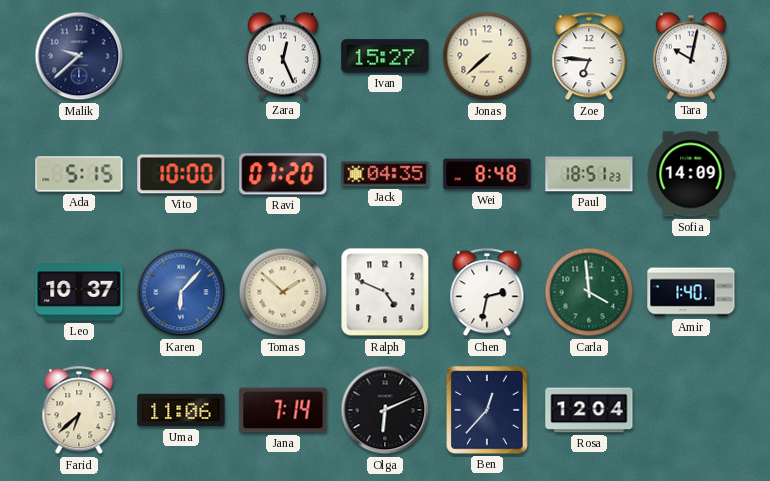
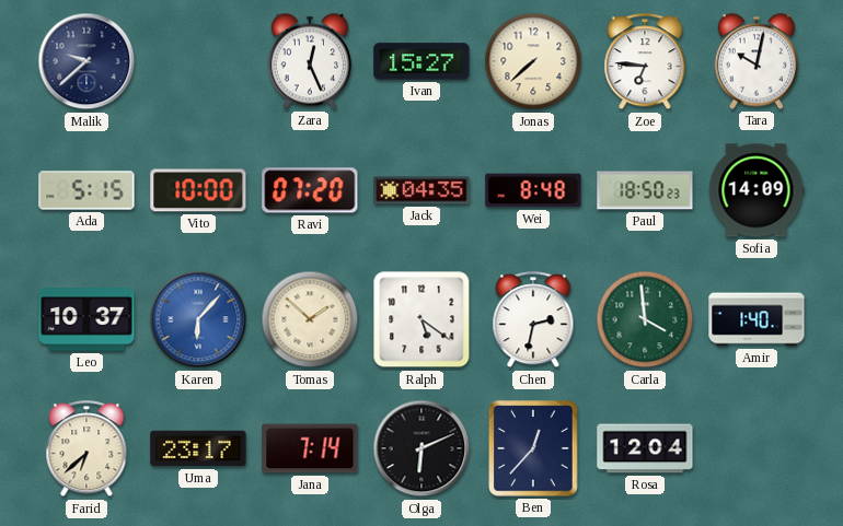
Paul: 18:51 -> 18:50 (645, 190)
Ralph: 4:49 -> 5:21 (422, 319)
Uma: 11:06 -> 23:17 (198, 448)
